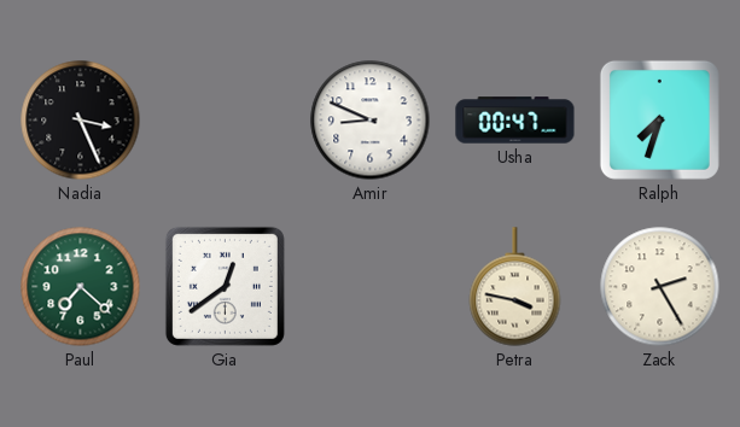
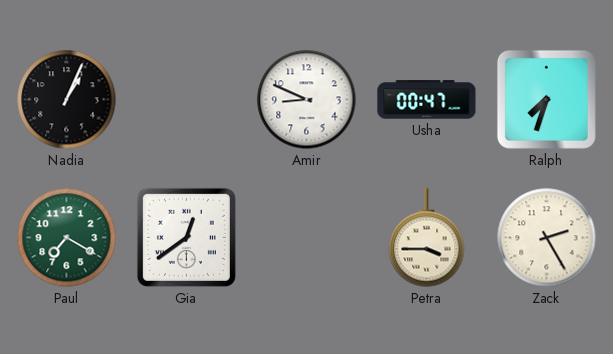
Nadia: 3:26 -> 1:04 (67, 100)
Paul: 7:22 -> 7:20 (67, 238)
Petra: 3:47 -> 3:45 (427, 238)
